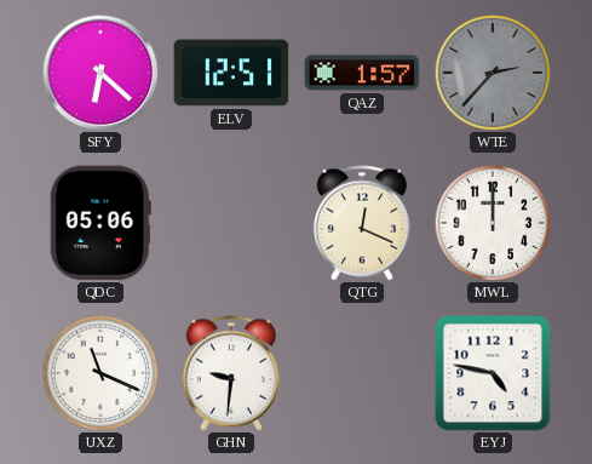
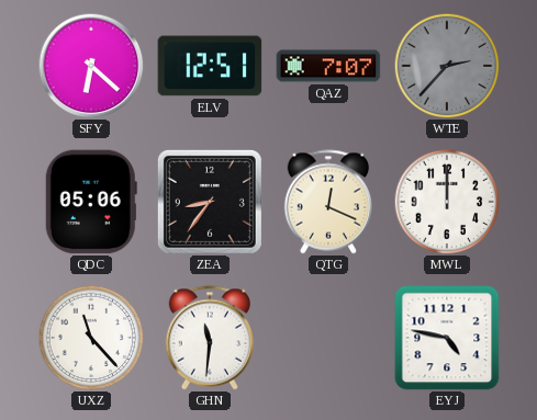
QAZ: 1:57 -> 7:07 (328, 66)
ZEA: none -> 8:36 (210, 202)
UXZ: 11:19 -> 11:23 (91, 338)
GHN: 9:31 -> 11:31 (209, 338)
